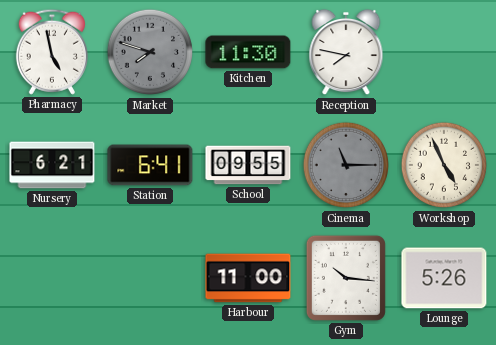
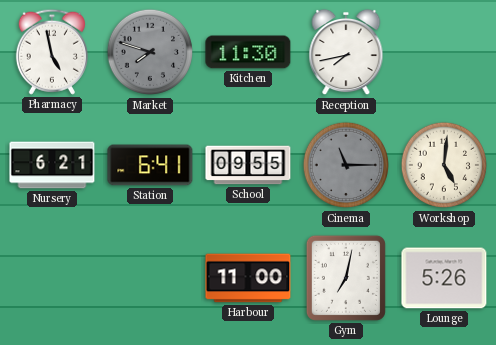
Reception: 7:47 -> 7:43 (346, 52)
Workshop: 4:56 -> 5:01 (444, 165)
Gym: 10:16 -> 7:02 (346, 278)
